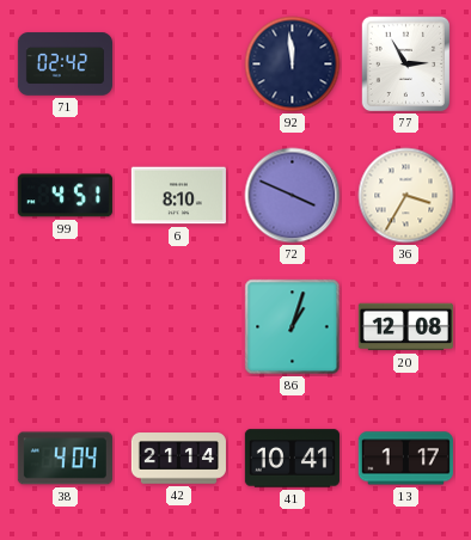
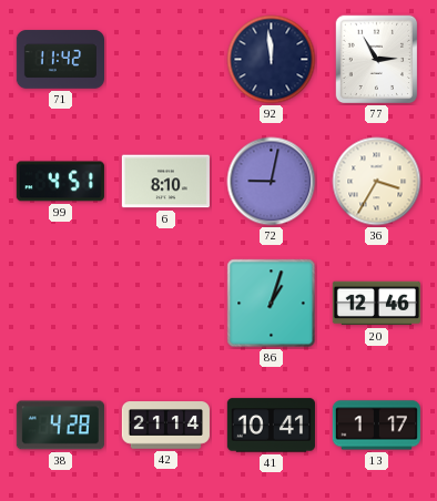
71: 02:42 -> 11:42 (60, 60)
72: 3:49 -> 9:02 (272, 182)
20: 12:08 -> 12:46 (376, 304)
38: 4:04 -> 4:28 (60, 426)
